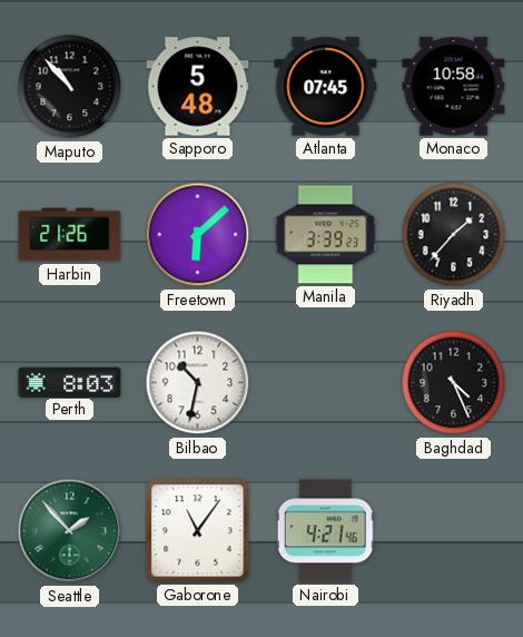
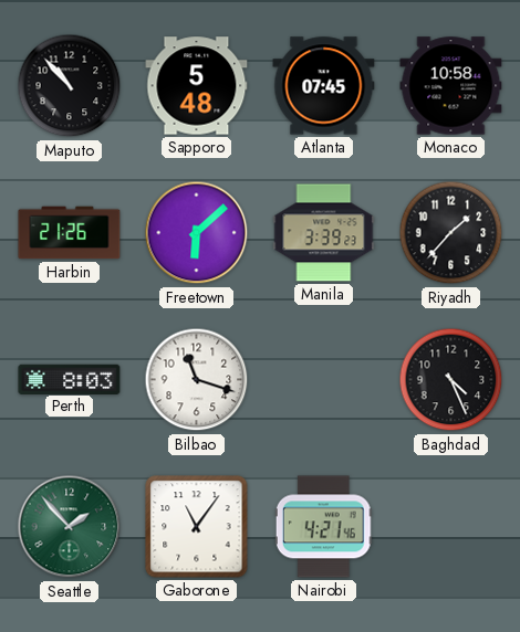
Bilbao: 10:32 -> 11:18 (197, 380)
